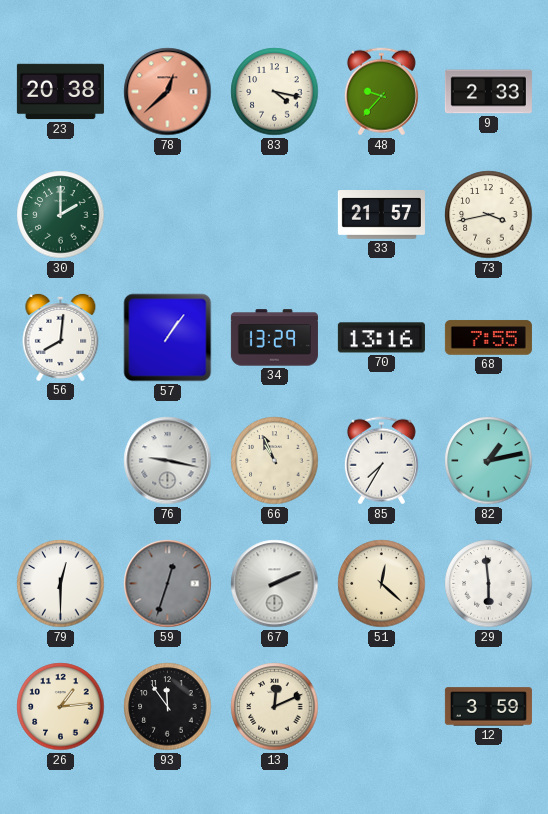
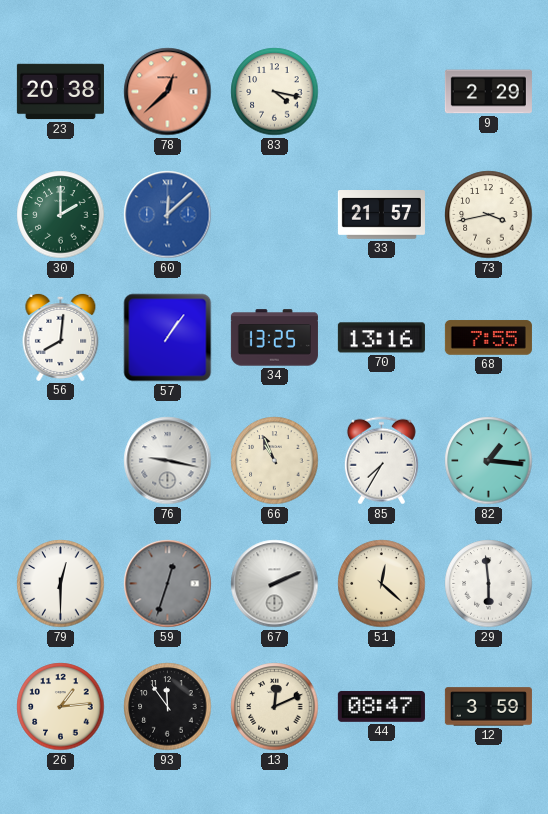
48: 9:37 -> none (381, 92)
9: 2:33 -> 2:29 (488, 92)
60: none -> 12:08 (168, 215)
34: 13:29 -> 13:25 (274, 338)
82: 1:13 -> 1:16 (489, 461)
44: none -> 08:47 (381, 706)
